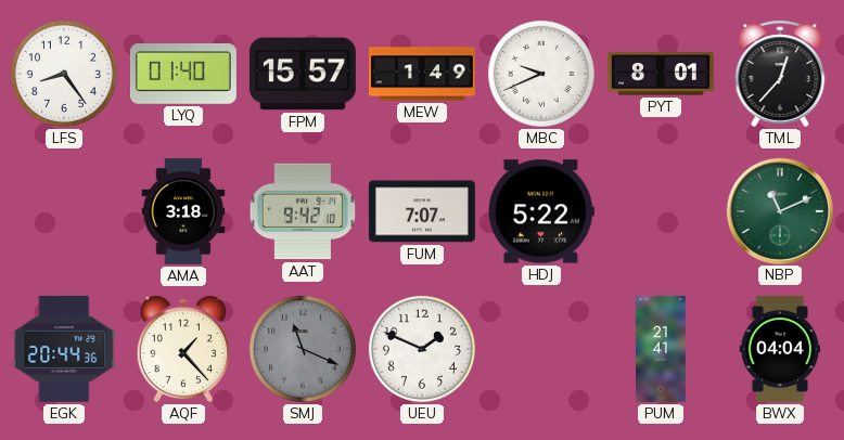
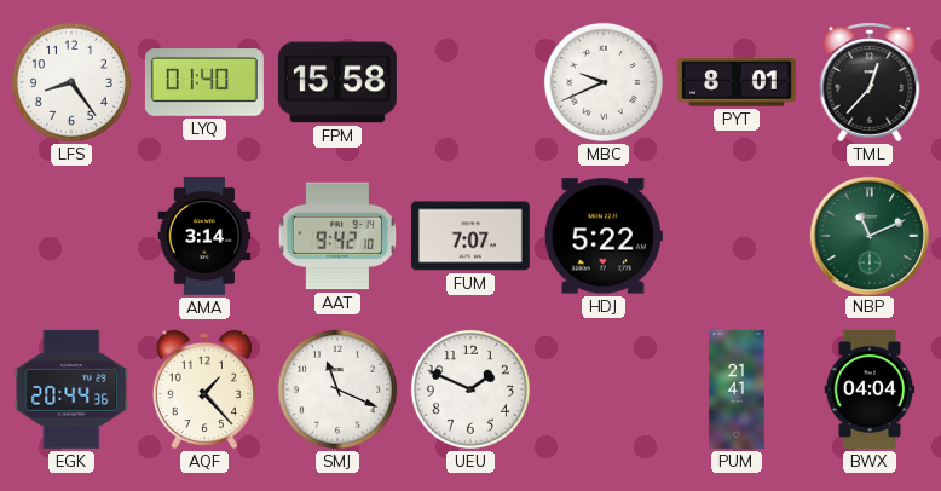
FPM: 15:57 -> 15:58 (337, 82)
MEW: 1:49 -> none (422, 74)
AMA: 3:18 -> 3:14 (204, 236)
SMJ dial: grey -> white (337, 389)
